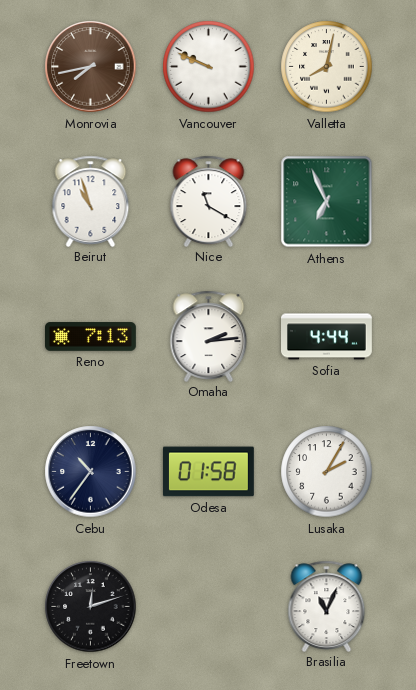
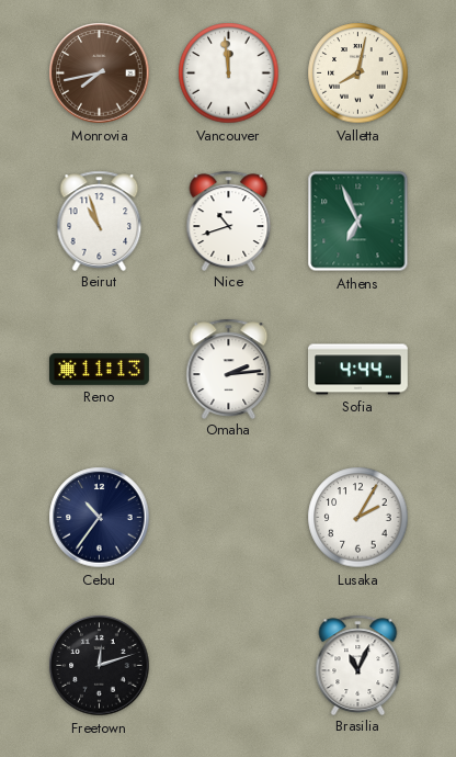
Vancouver: 9:49 -> 11:59 (229, 74)
Nice: 11:20 -> 10:42 (229, 221)
Reno: 7:13 -> 11:13 (100, 370)
Odesa: 01:58 -> none (208, 472)
